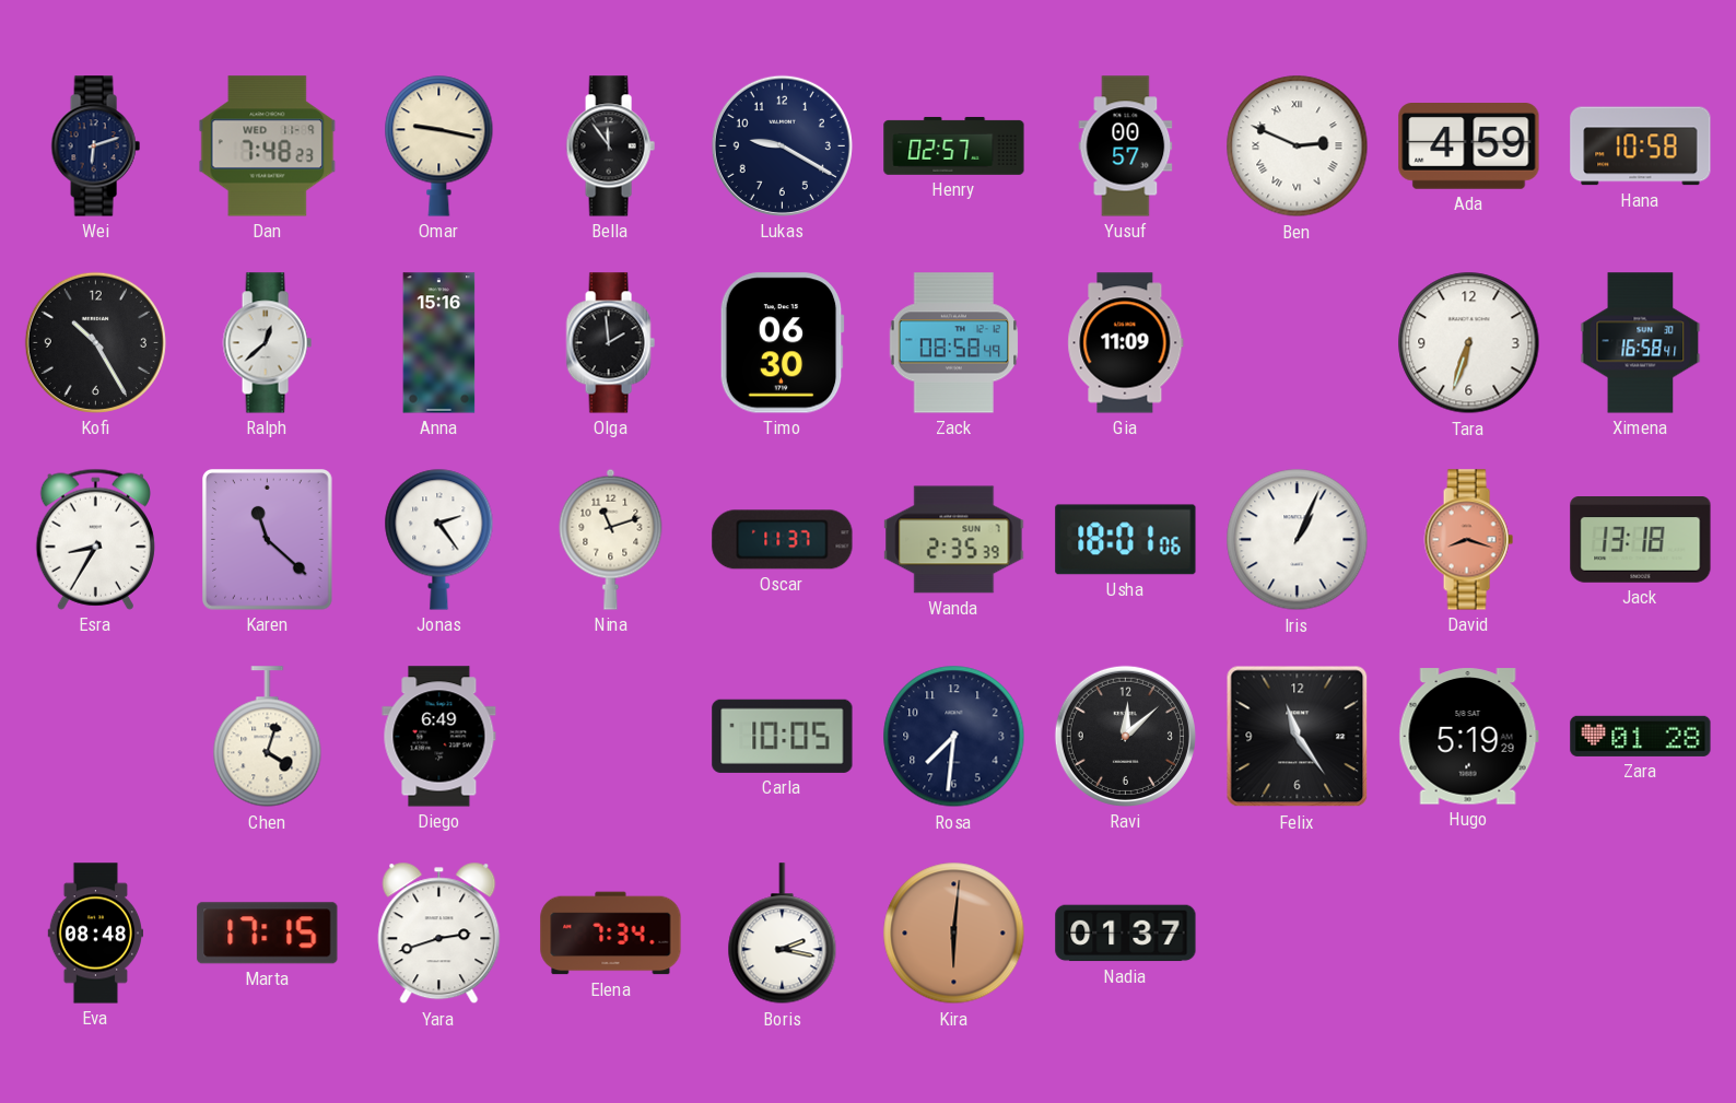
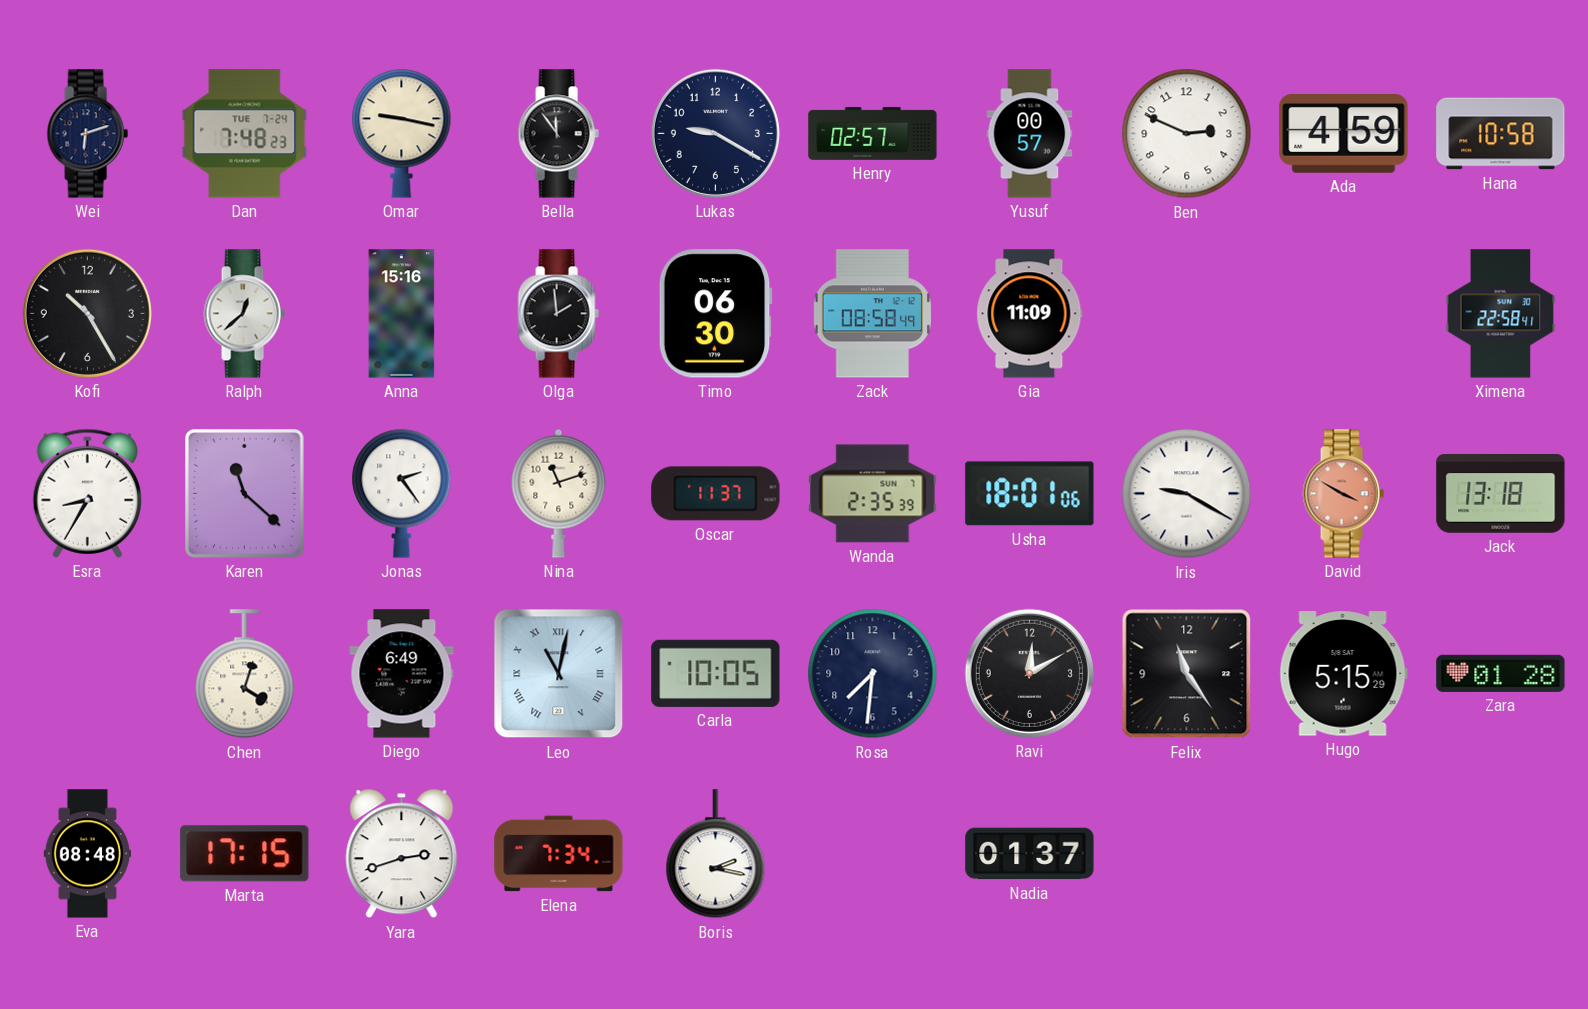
Dan date: WED 11-9 -> TUE 7-24 (245, 134)
Ben numerals: Roman -> Arabic (1187, 134)
Tara: 6:33 -> none (1469, 343)
Ximena: 16:58 -> 22:58 (1501, 314)
Iris: 1:04 -> 9:20 (1187, 494)
David: 8:18 -> 3:50 (1343, 494)
Leo: none -> 11:02 (559, 674)
Ravi: 12:08 -> 12:10 (1029, 673)
Hugo: 5:19 -> 5:15 (1343, 674)
Kira: 6:01 -> none (954, 934)
